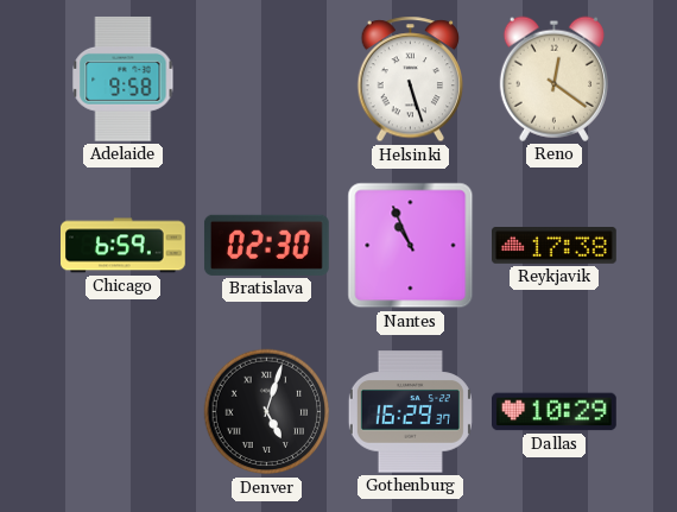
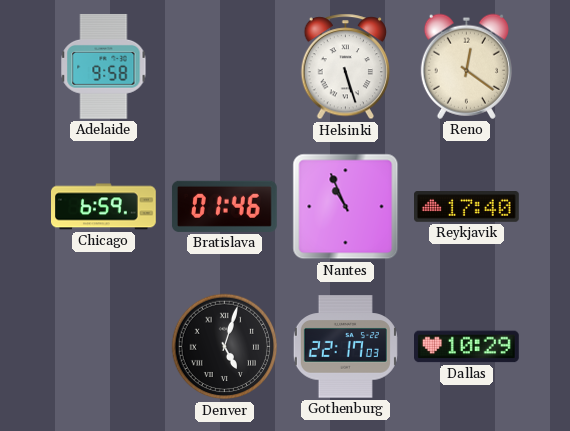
Bratislava: 02:30 -> 01:46 (224, 206)
Reykjavik: 17:38 -> 17:40 (467, 207)
Gothenburg: 16:29 -> 22:17 (345, 347)
